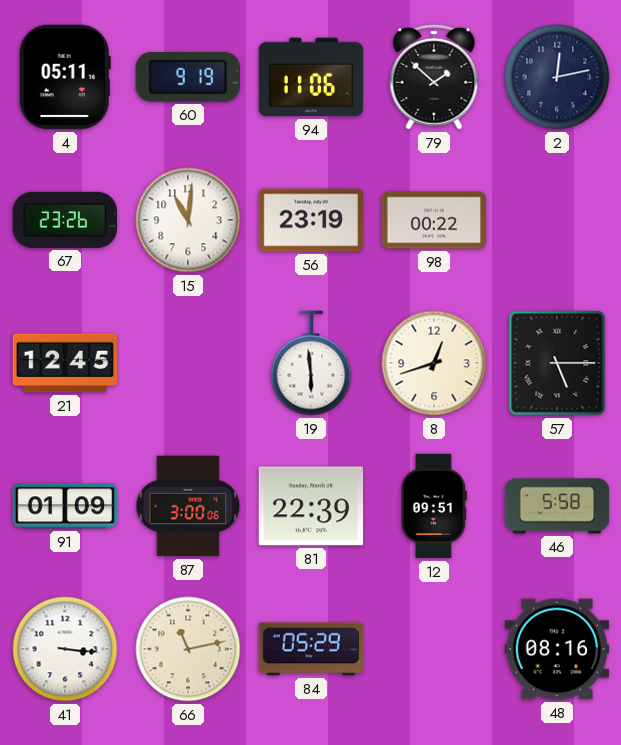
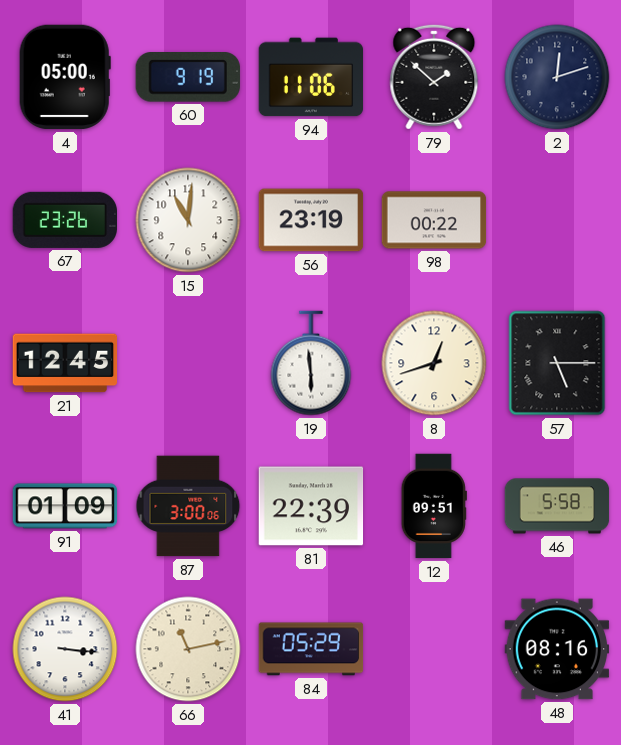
4: 05:11 -> 05:00 (65, 77)
2: 12:13 -> 12:12 (557, 77)
